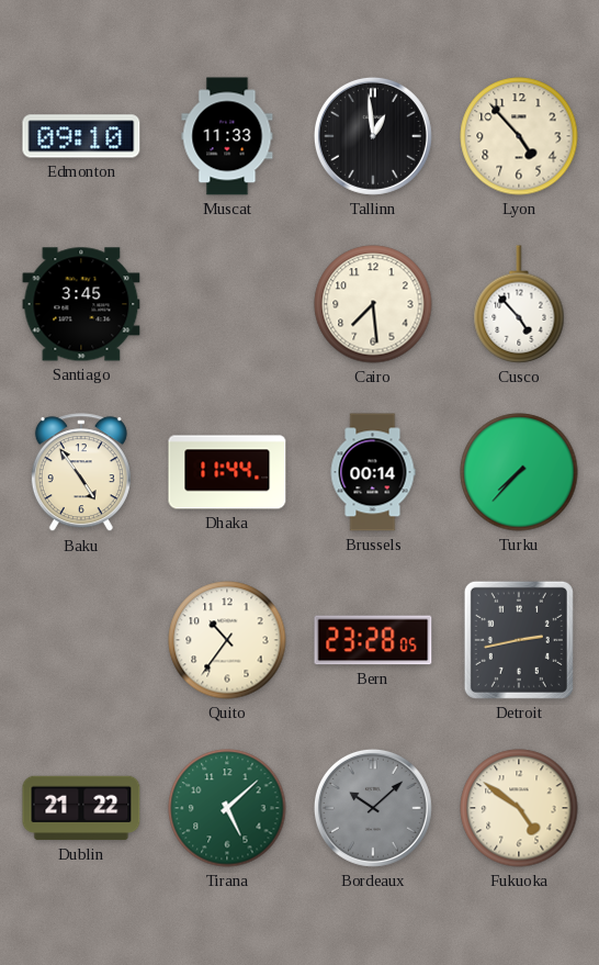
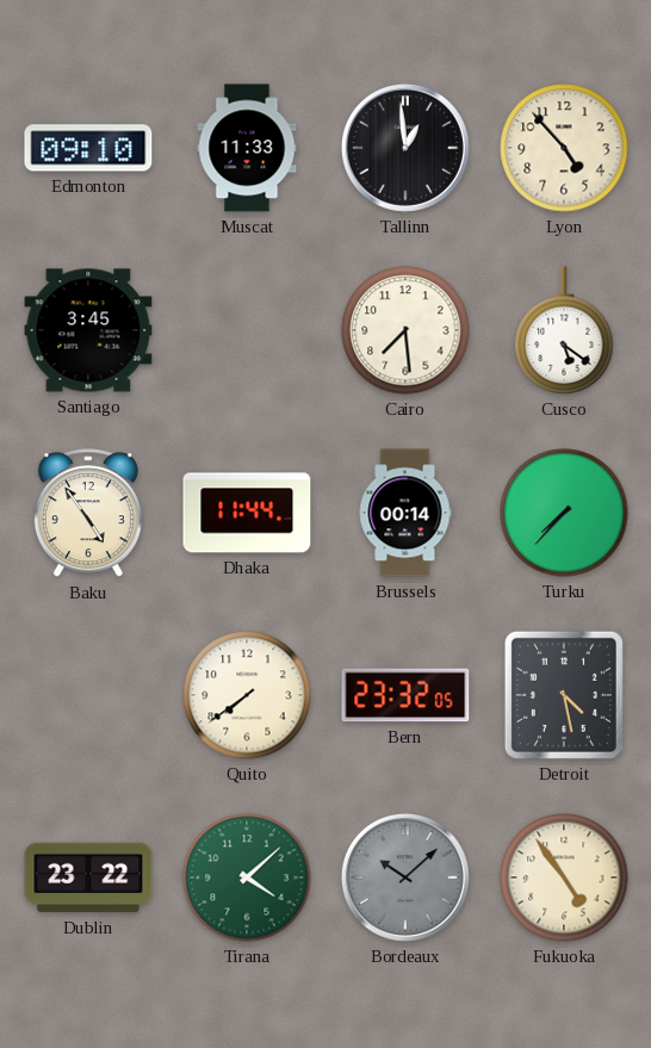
Cusco: 4:53 -> 5:21 (564, 330)
Quito: 10:36 -> 7:39 (247, 695)
Bern: 23:28 -> 23:32 (405, 695)
Detroit: 2:43 -> 4:28 (564, 695)
Dublin: 21:22 -> 23:22 (88, 878)
Tirana: 5:08 -> 4:08 (247, 878)
Fukuoka: 4:51 -> 4:54 (564, 878)
